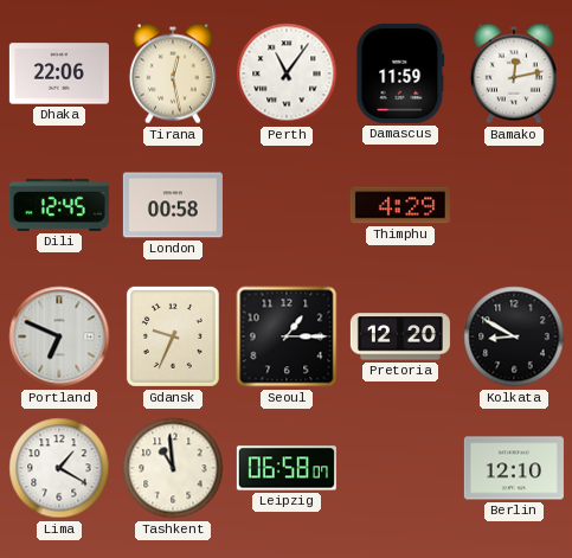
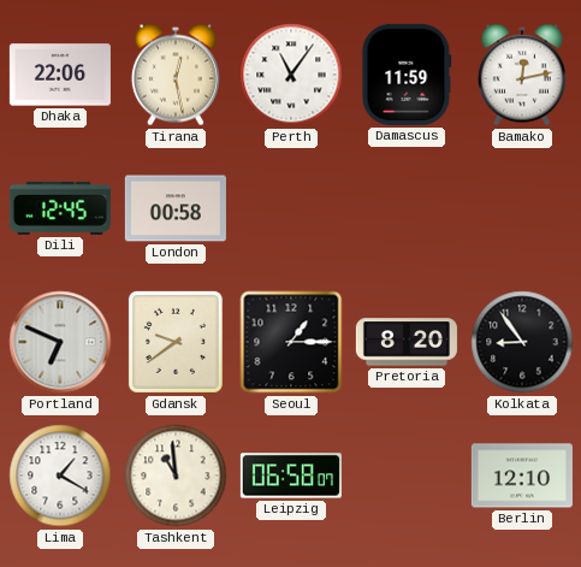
Thimphu: 4:29 -> none (400, 205)
Gdansk: 9:34 -> 9:39 (176, 342)
Pretoria: 12:20 -> 8:20 (407, 342)
Kolkata: 8:50 -> 8:54 (522, 342)
